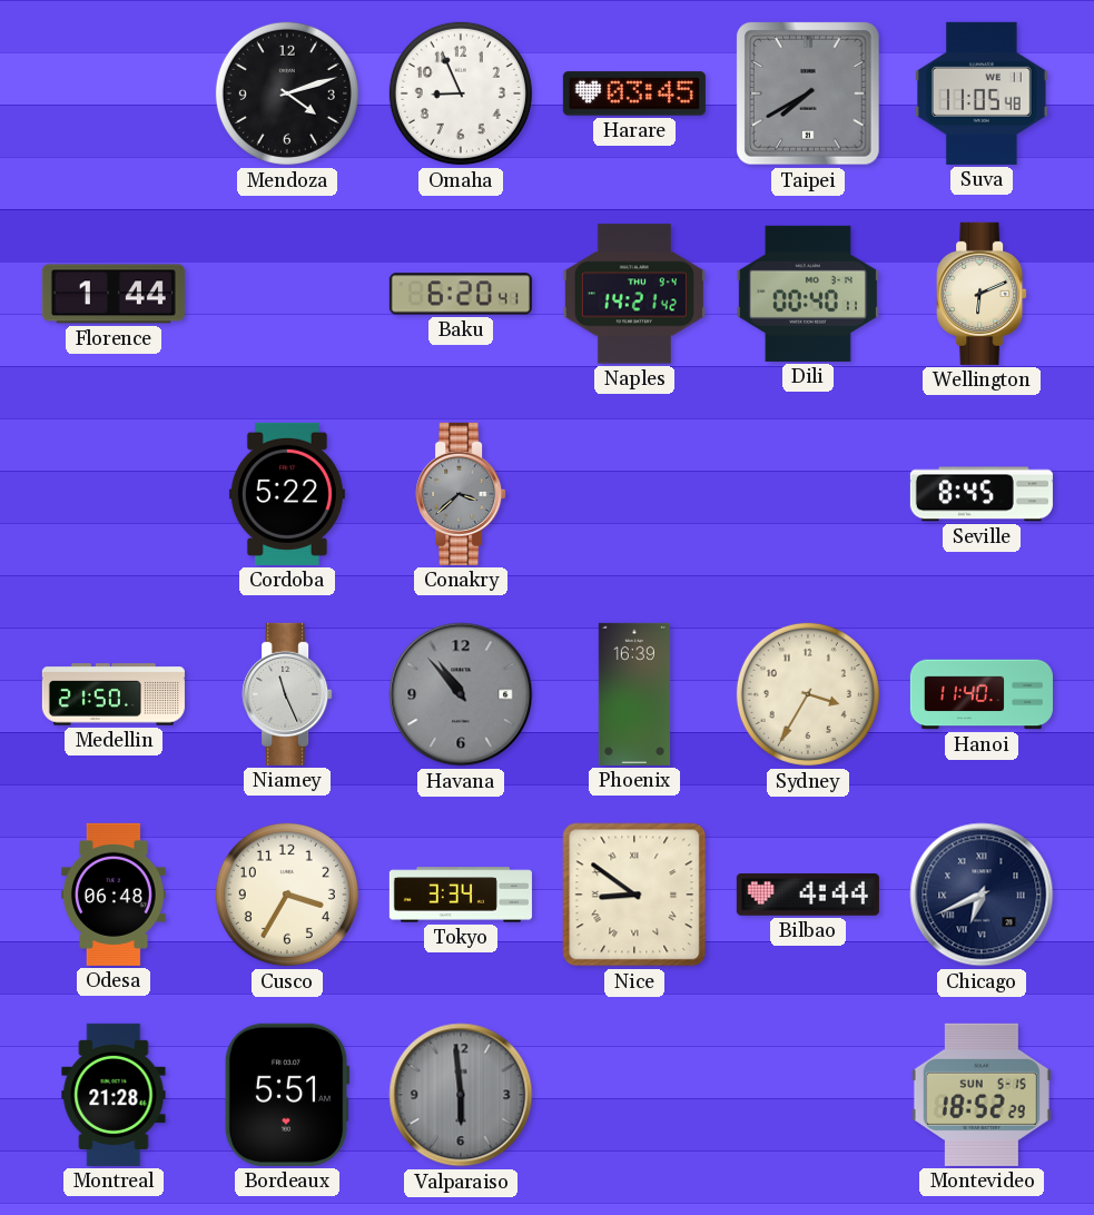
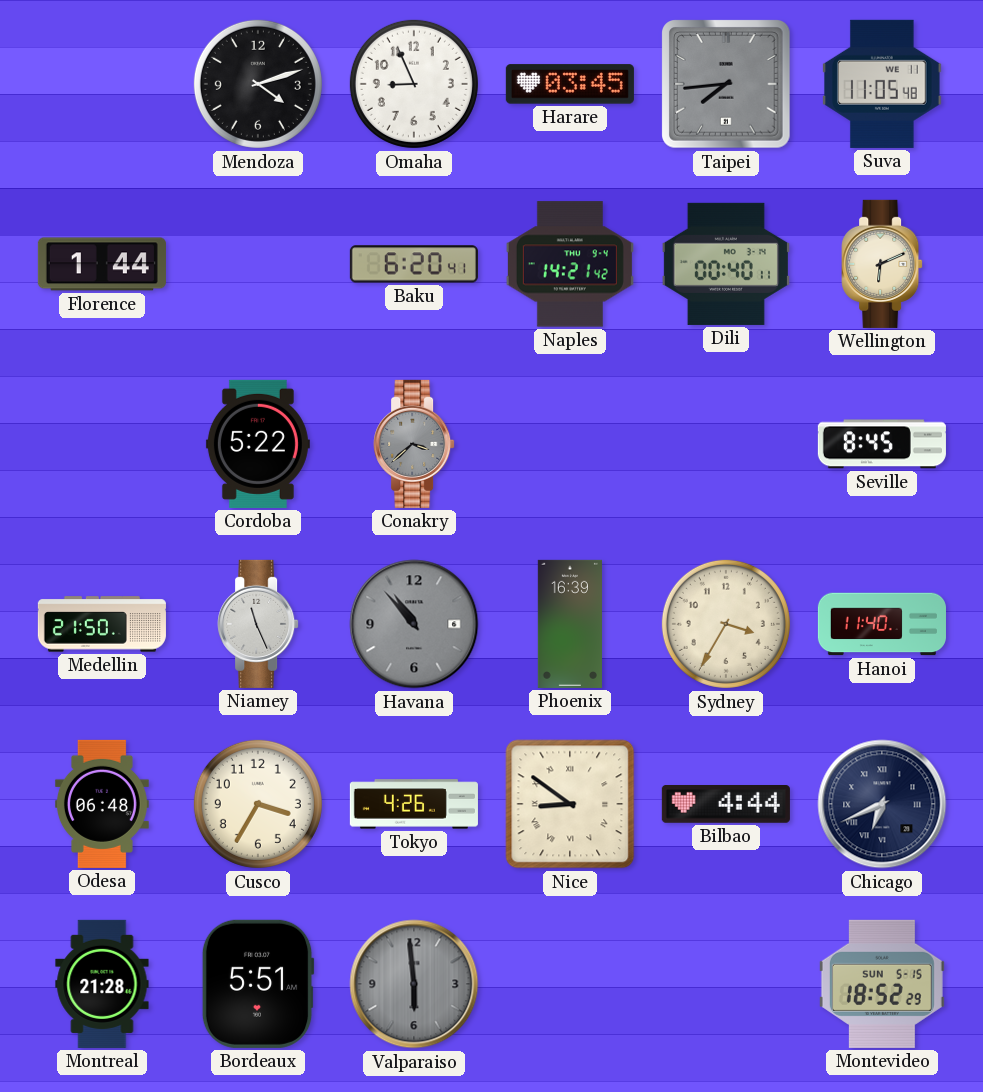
Taipei: 7:40 -> 7:44 (726, 84)
Tokyo: 3:34 -> 4:26 (414, 804)
